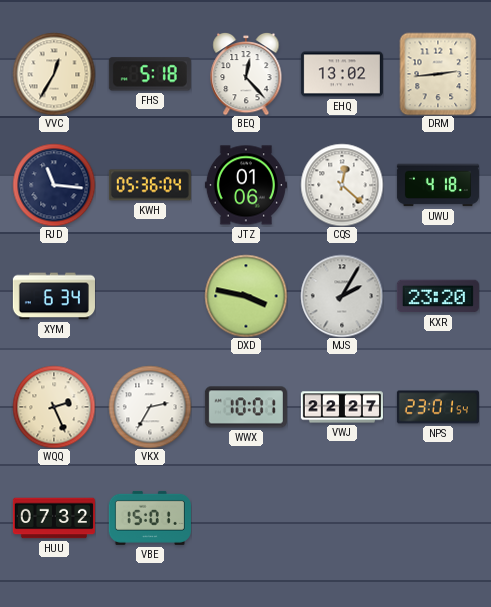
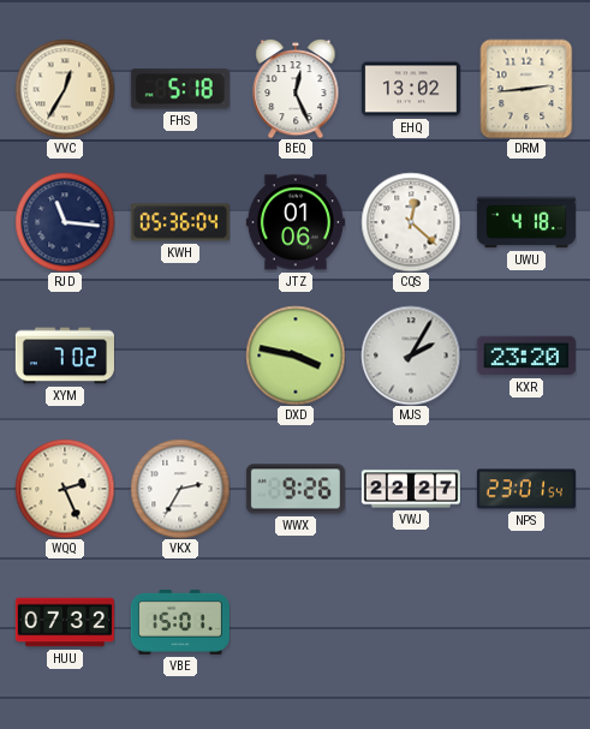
BEQ: 12:23 -> 12:26 (296, 89)
XYM: 6:34 -> 7:02 (65, 355)
WWX: 10:01 -> 9:26 (296, 489)
